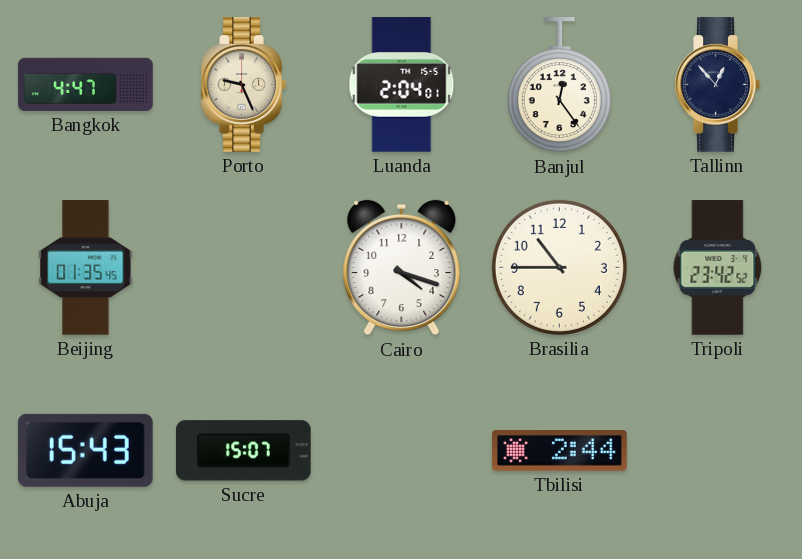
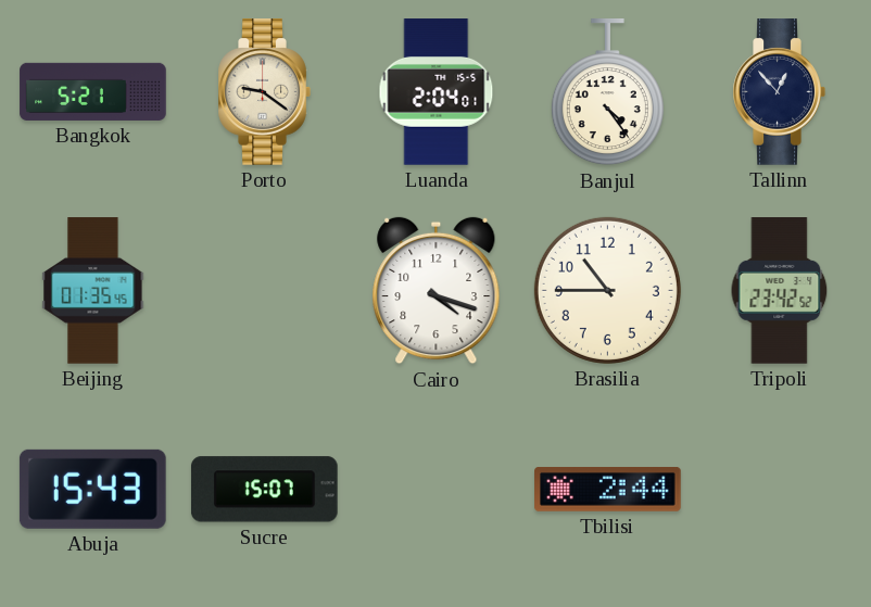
Bangkok: 4:47 -> 5:21 (93, 91)
Porto: 9:26 -> 9:21 (264, 92)
Banjul: 12:24 -> 4:24 (607, 93)
